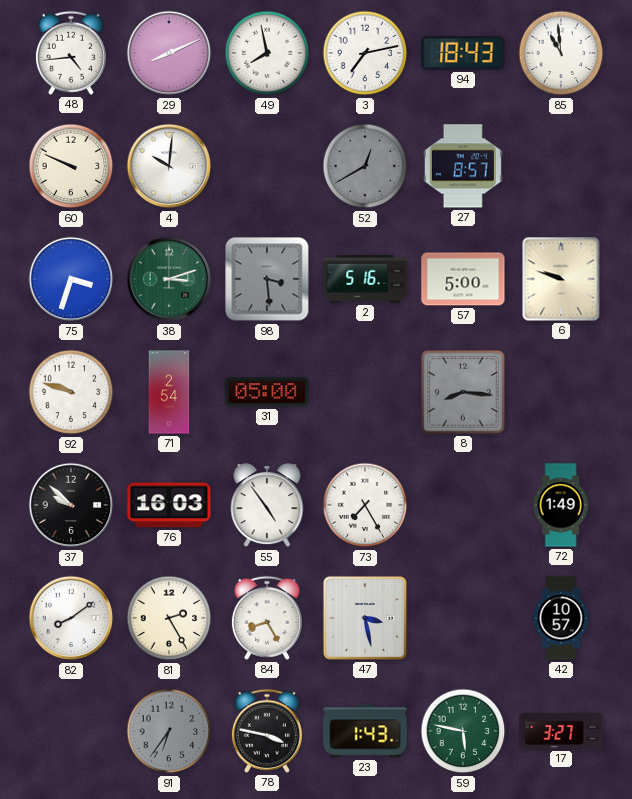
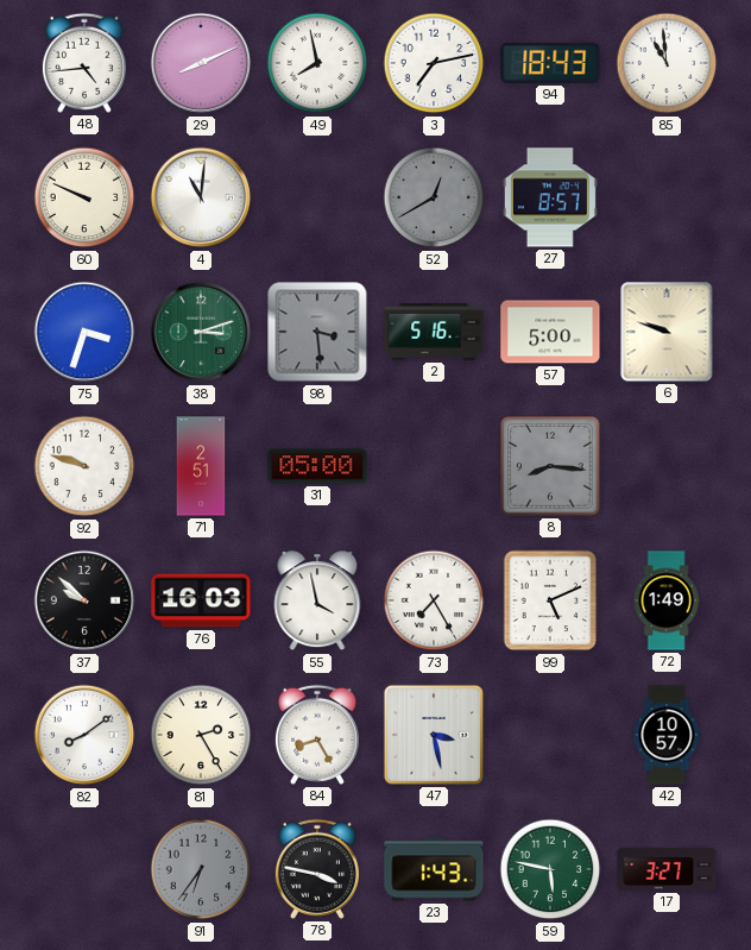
4: 10:01 -> 11:01 (201, 197)
71: 2:54 -> 2:51 (201, 466)
55: 4:54 -> 3:58 (317, 602)
99: none -> 5:11 (550, 600)
